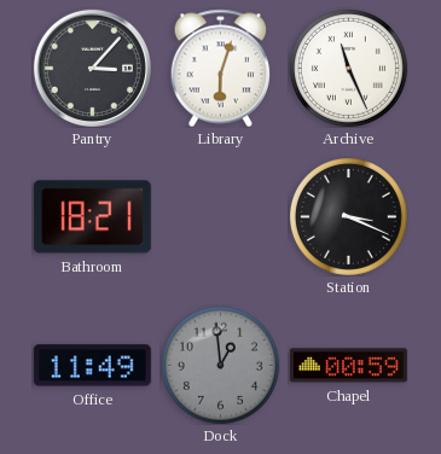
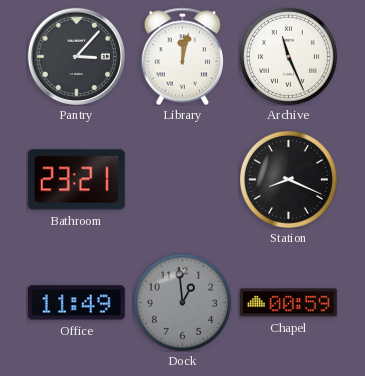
Library: 6:03 -> 12:02 (183, 56)
Bathroom: 18:21 -> 23:21 (76, 180)
Station: 3:19 -> 8:19 (288, 179)
